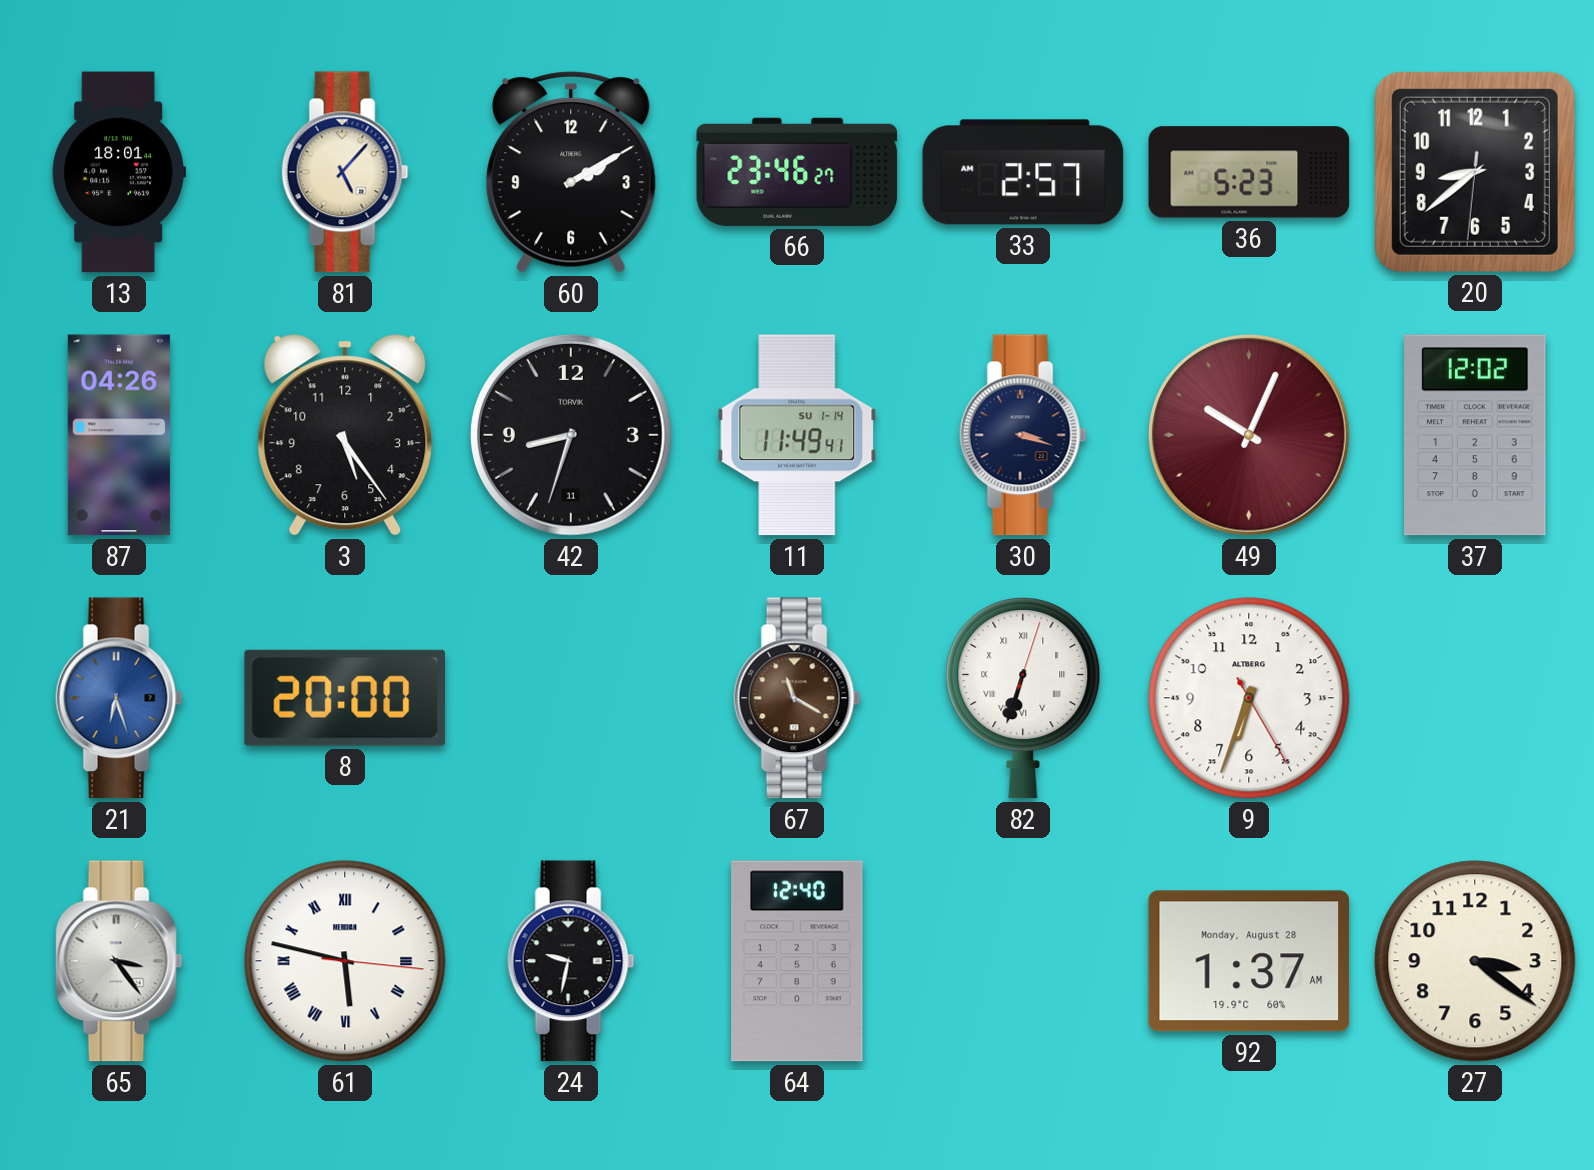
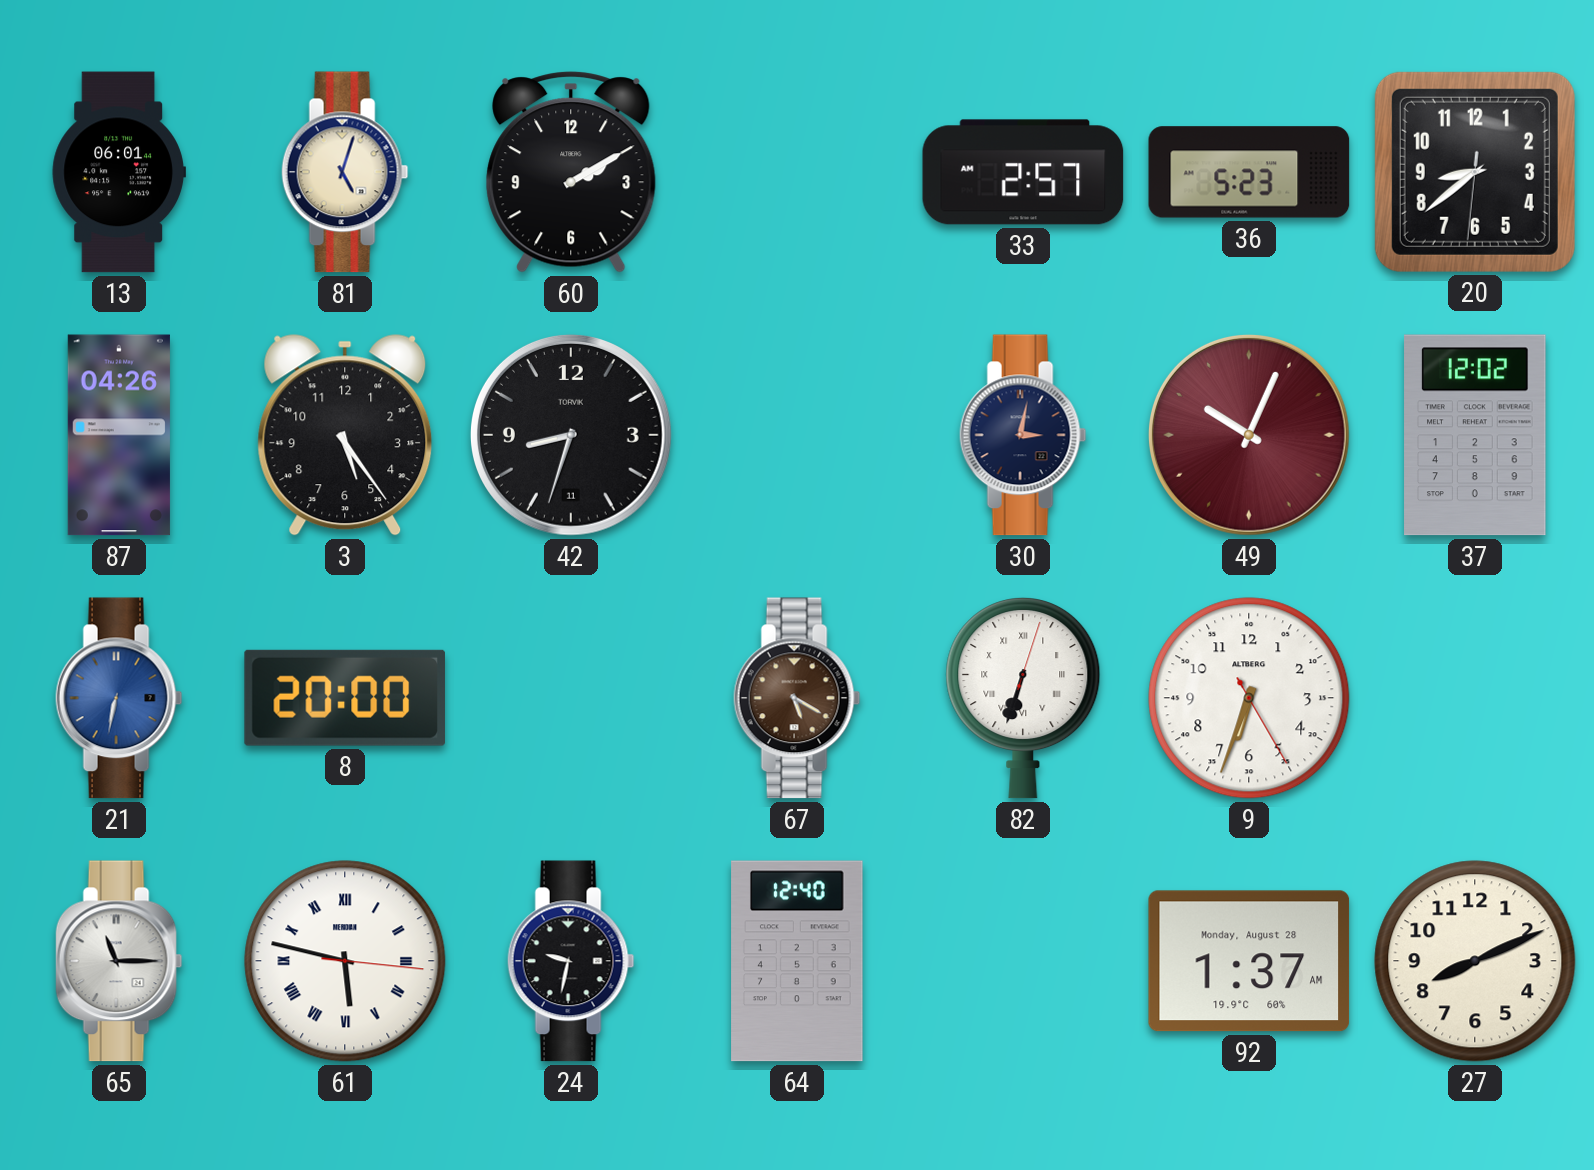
13: 18:01 -> 06:01 (119, 172)
81: 5:07 -> 5:03 (345, 172)
66: 23:46 -> none (797, 172)
11: 11:49 -> none (797, 435)
30: 3:18 -> 3:02 (1023, 435)
21: 6:27 -> 6:32 (119, 698)
67: 11:20 -> 5:20 (797, 698)
65: 3:24 -> 11:15 (119, 961)
27: 3:21 -> 8:11 (1475, 961)
